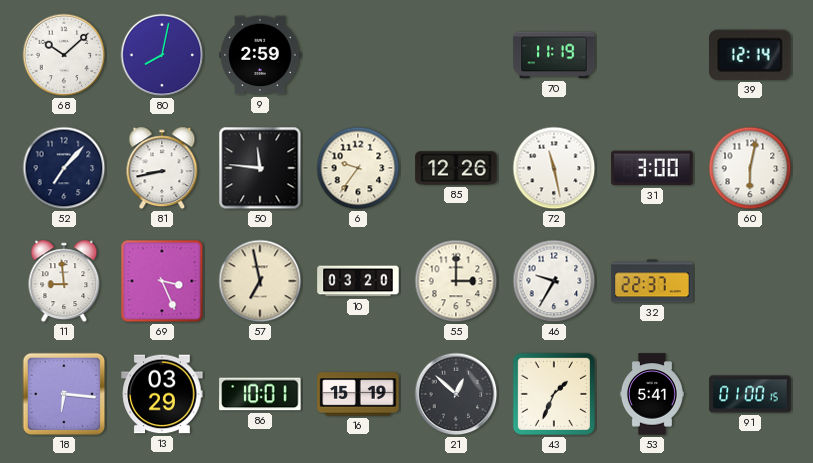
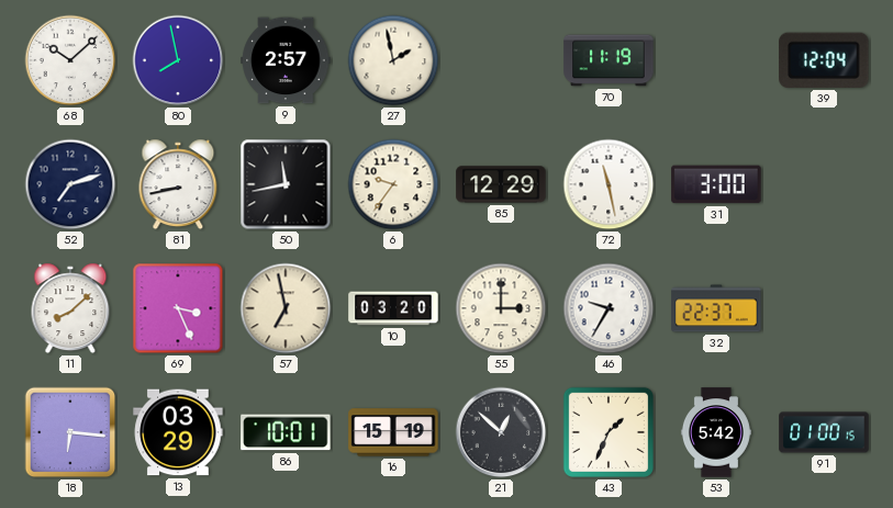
80: 8:02 -> 7:58 (178, 60)
9: 2:59 -> 2:57 (286, 60)
27: none -> 1:58 (393, 60)
39: 12:14 -> 12:04 (824, 60)
52: 7:07 -> 7:12 (70, 184)
50: 11:46 -> 11:43 (286, 184)
85: 12:26 -> 12:29 (501, 184)
60: 6:02 -> none (750, 168)
11: 8:59 -> 8:08 (70, 308)
53: 5:41 -> 5:42 (716, 432)
